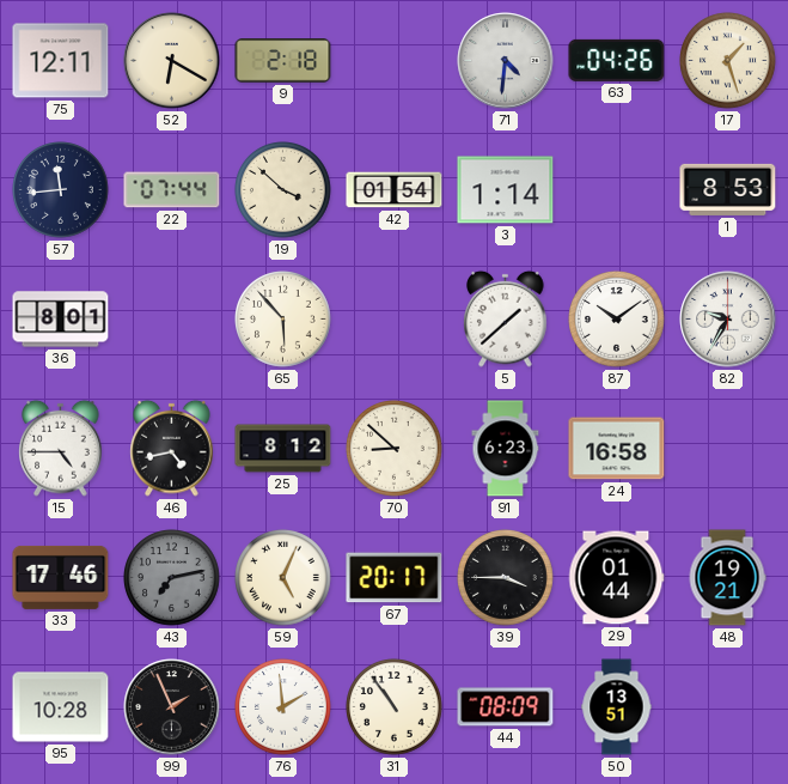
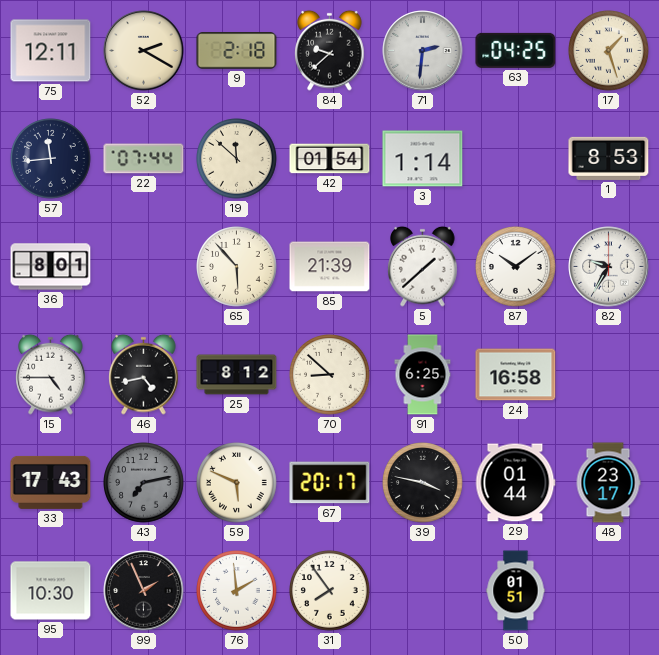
52: 6:20 -> 2:20 (144, 51)
84: none -> 9:38 (330, 50)
71: 4:31 -> 2:31 (423, 51)
63: 04:26 -> 04:25 (516, 50)
19: 3:52 -> 11:52 (237, 159)
85: none -> 21:39 (330, 267)
91: 6:23 -> 6:25 (423, 375)
33: 17:46 -> 17:43 (51, 482)
59: 5:04 -> 5:49 (237, 483)
39: 3:45 -> 3:47 (423, 483)
48: 19:21 -> 23:17 (608, 483)
95: 10:28 -> 10:30 (51, 591)
31: 10:54 -> 7:54 (330, 591)
44: 08:09 -> none (506, 707)
50: 13:51 -> 01:51 (516, 591)
